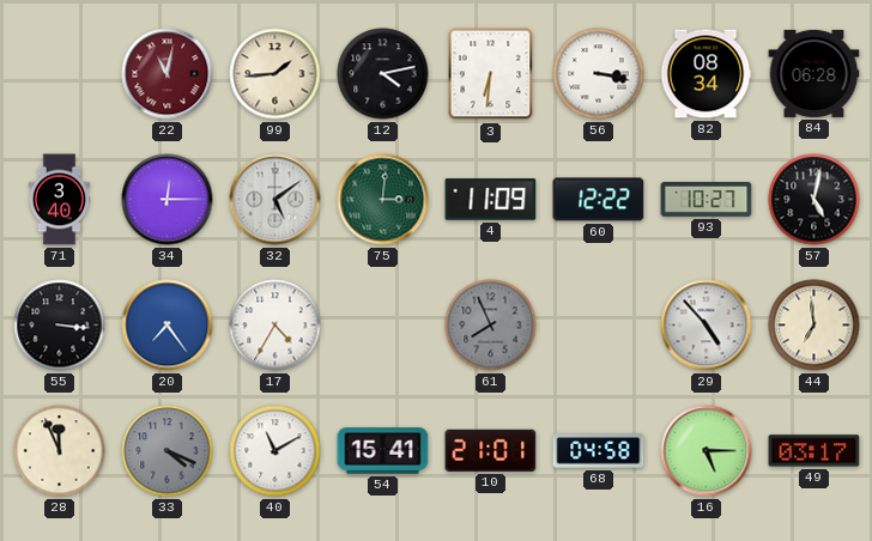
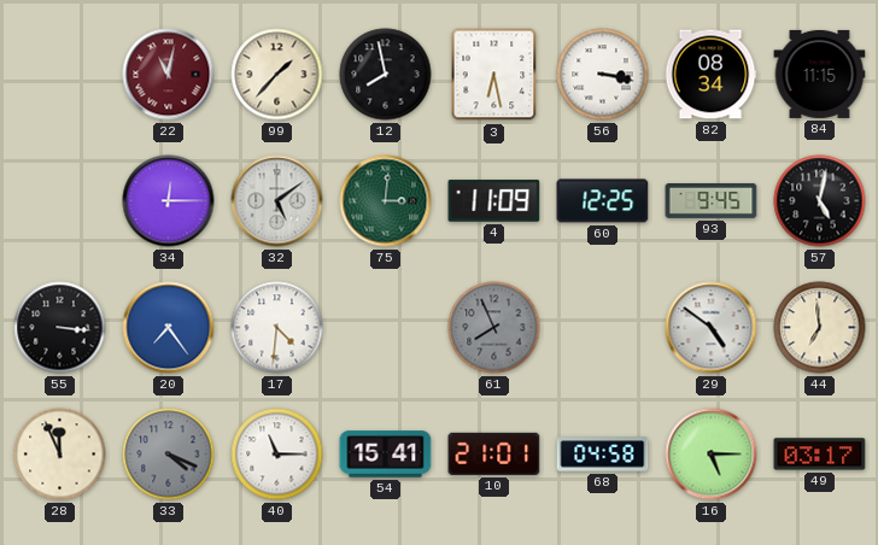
99: 1:44 -> 1:37 (277, 75)
12: 4:13 -> 7:58 (386, 75)
3: 6:31 -> 6:28 (494, 75)
84: 06:28 -> 11:15 (820, 74)
71: 3:40 -> none (59, 200)
60: 12:22 -> 12:25 (603, 201)
93: 10:27 -> 9:45 (712, 201)
17: 4:35 -> 4:31 (277, 328)
29: 4:53 -> 4:51 (712, 328)
40: 11:10 -> 11:15 (277, 455)
